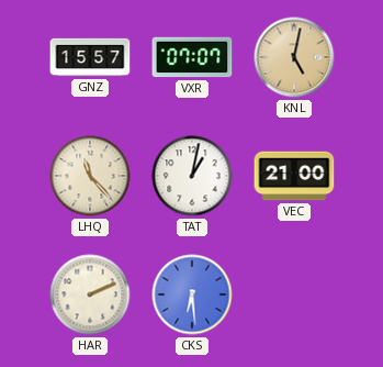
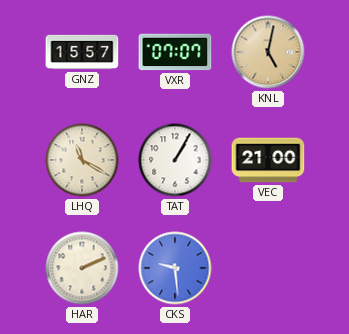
LHQ: 11:23 -> 11:20 (82, 160)
TAT: 1:02 -> 1:05 (175, 160)
CKS: 6:29 -> 9:29 (175, 268)
